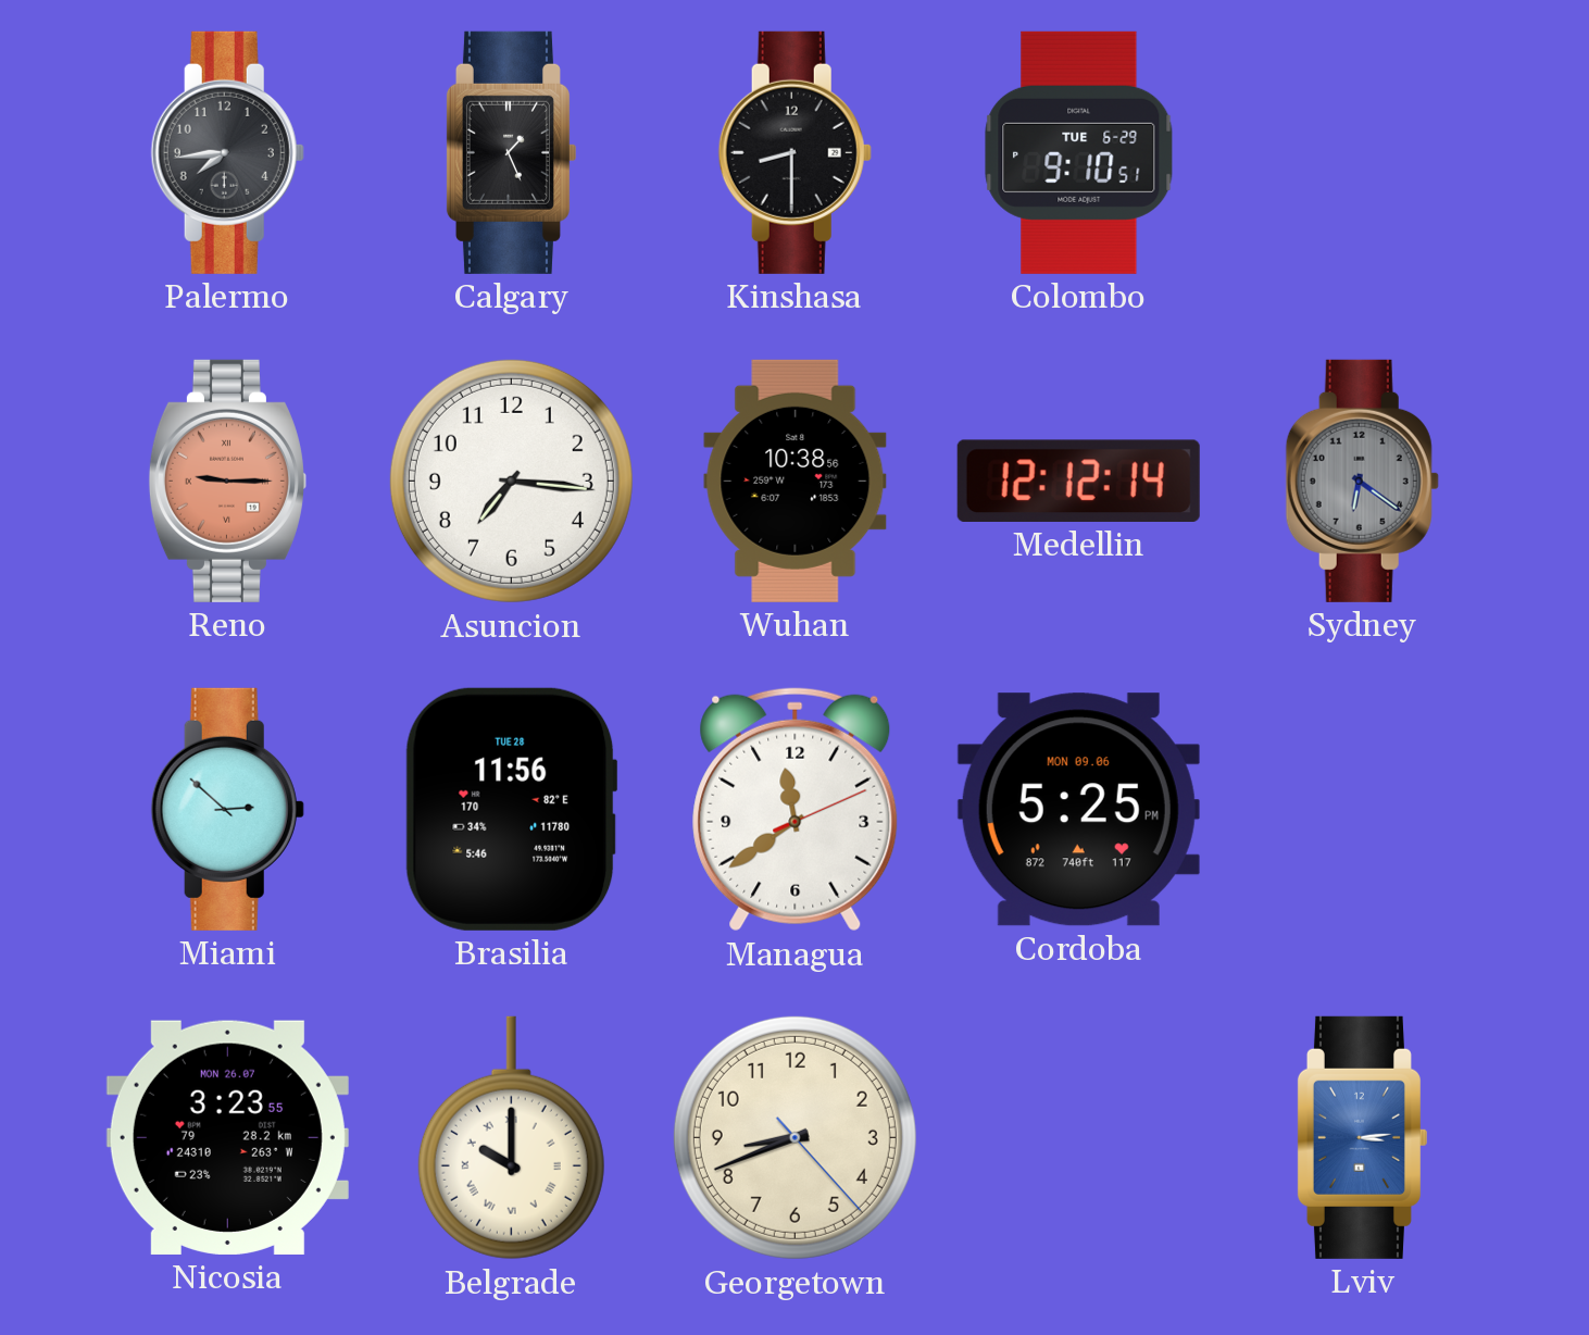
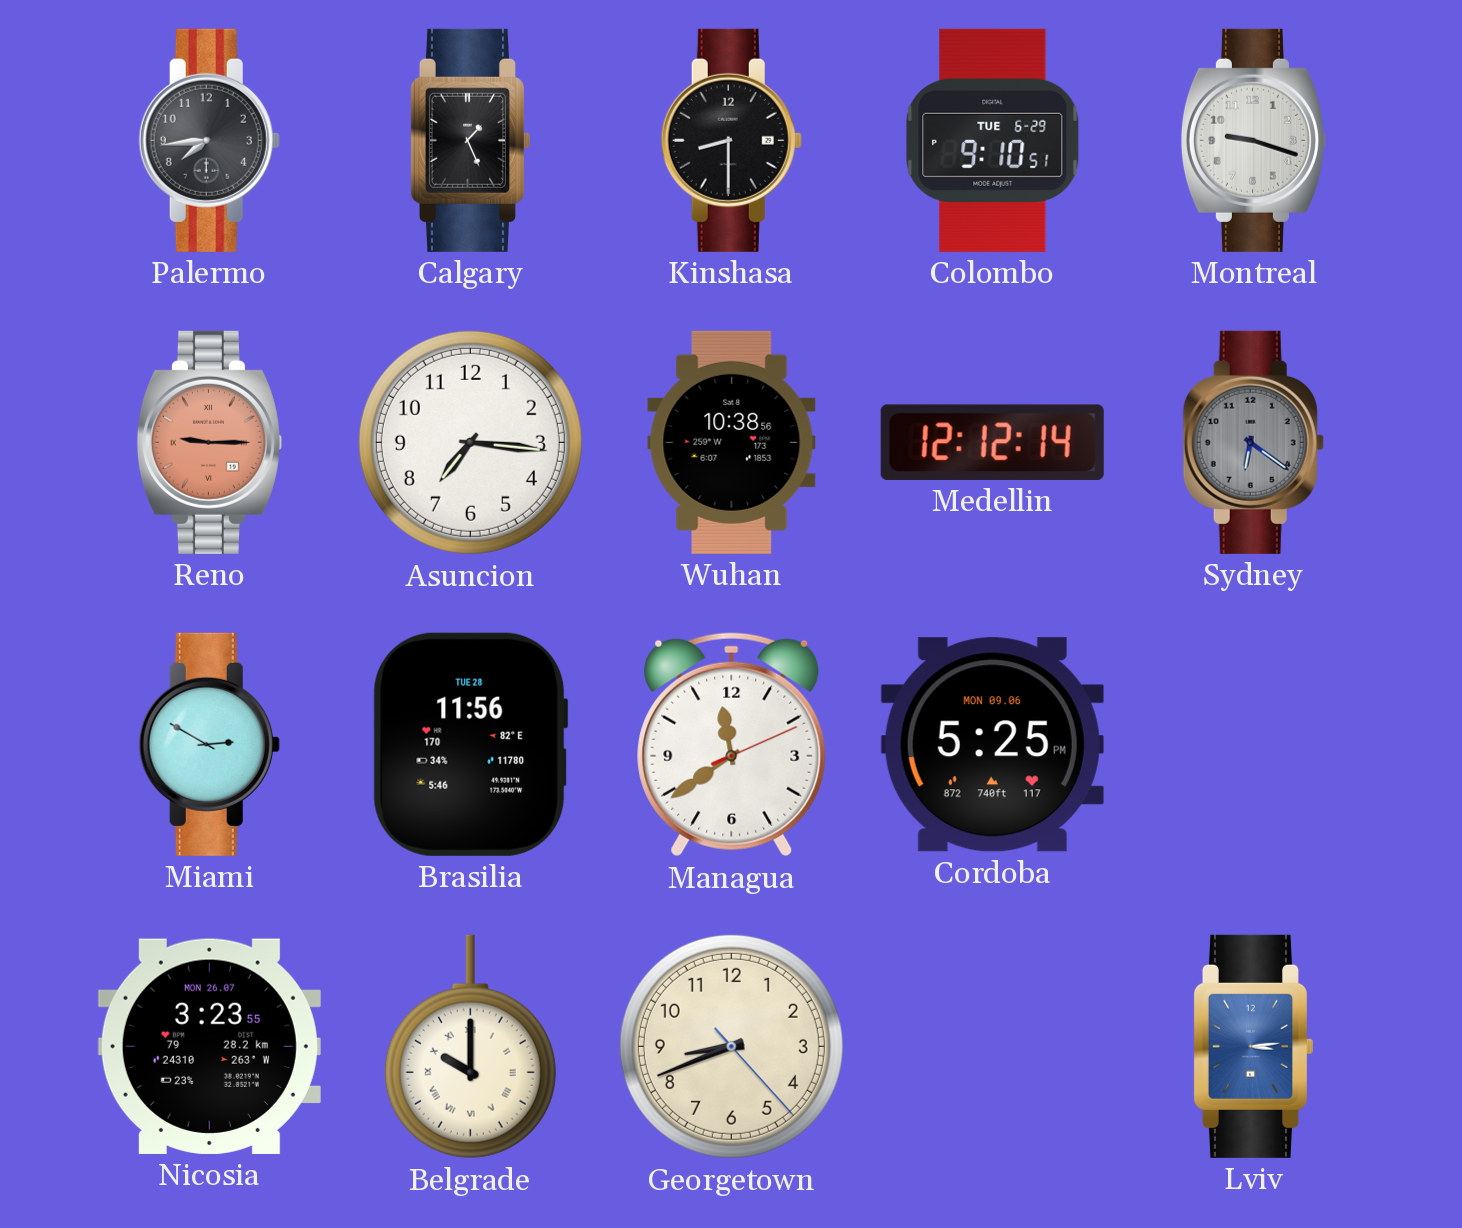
Montreal: none -> 9:18 (1253, 140)
Miami: 2:52 -> 2:50 (209, 744)
